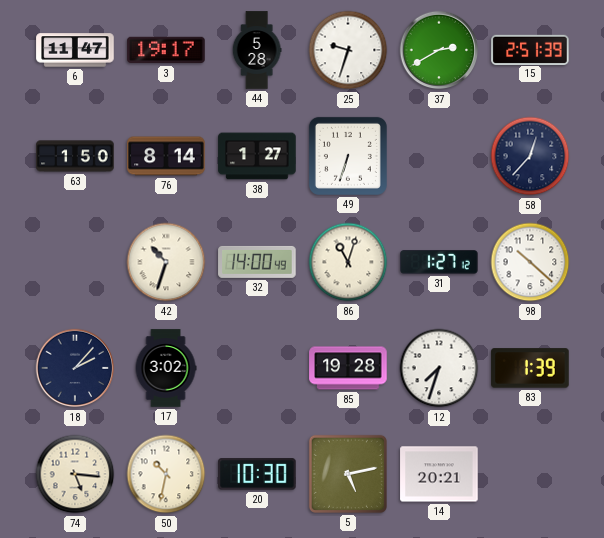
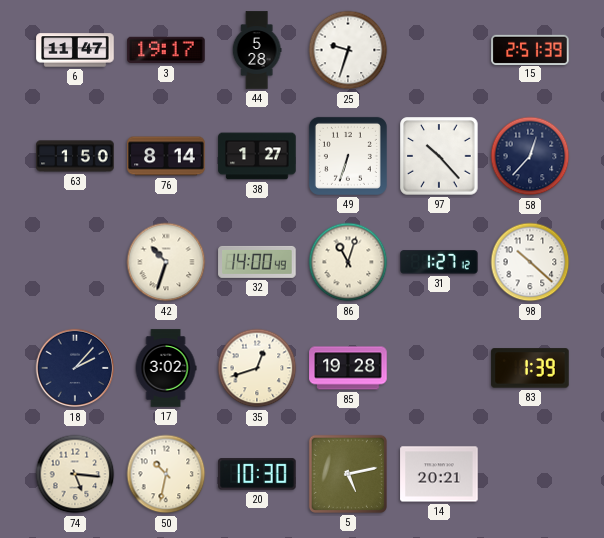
37: 2:40 -> none (439, 50)
97: none -> 10:23 (439, 156)
35: none -> 12:42 (257, 368)
12: 7:33 -> none (439, 368)
